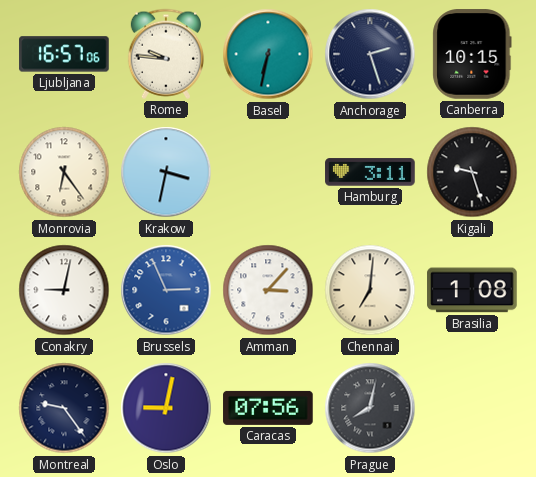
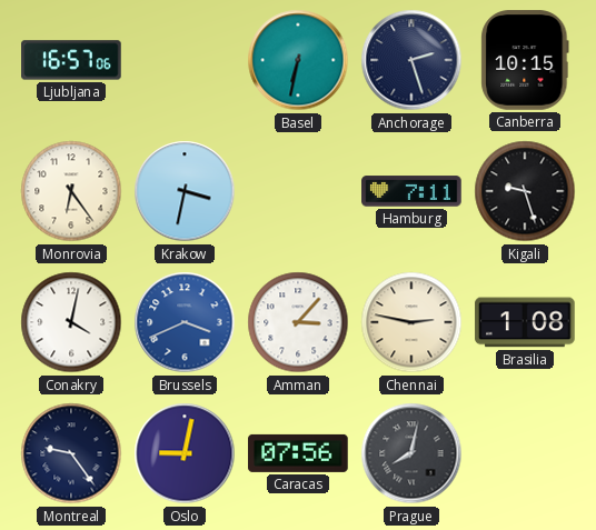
Rome: 9:46 -> none (166, 54)
Hamburg: 3:11 -> 7:11 (411, 191)
Conakry: 9:02 -> 4:02 (71, 322)
Brussels: 2:56 -> 3:41 (185, 322)
Chennai: 7:01 -> 2:47 (411, 322)
